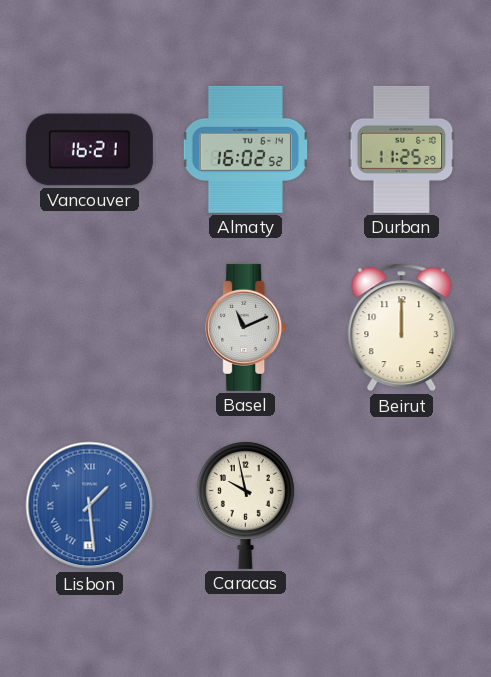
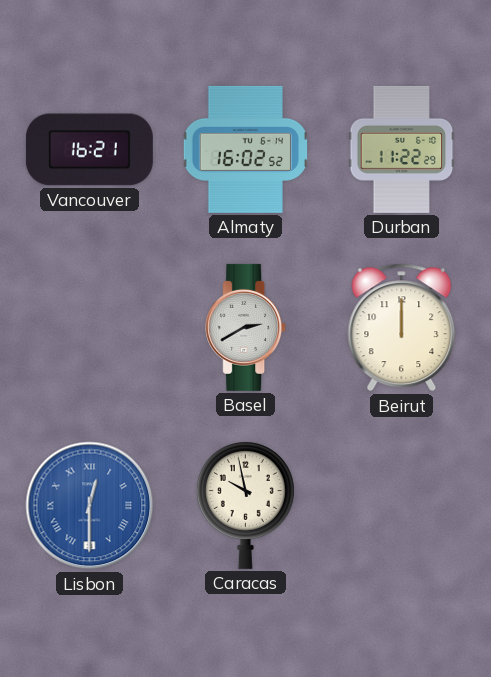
Durban: 11:25 -> 11:22 (402, 149)
Basel: 11:11 -> 2:40 (246, 327)
Lisbon: 1:29 -> 12:30 (90, 506)
